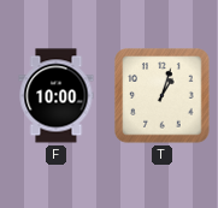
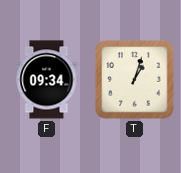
F: 10:00 -> 09:34 (47, 80)
